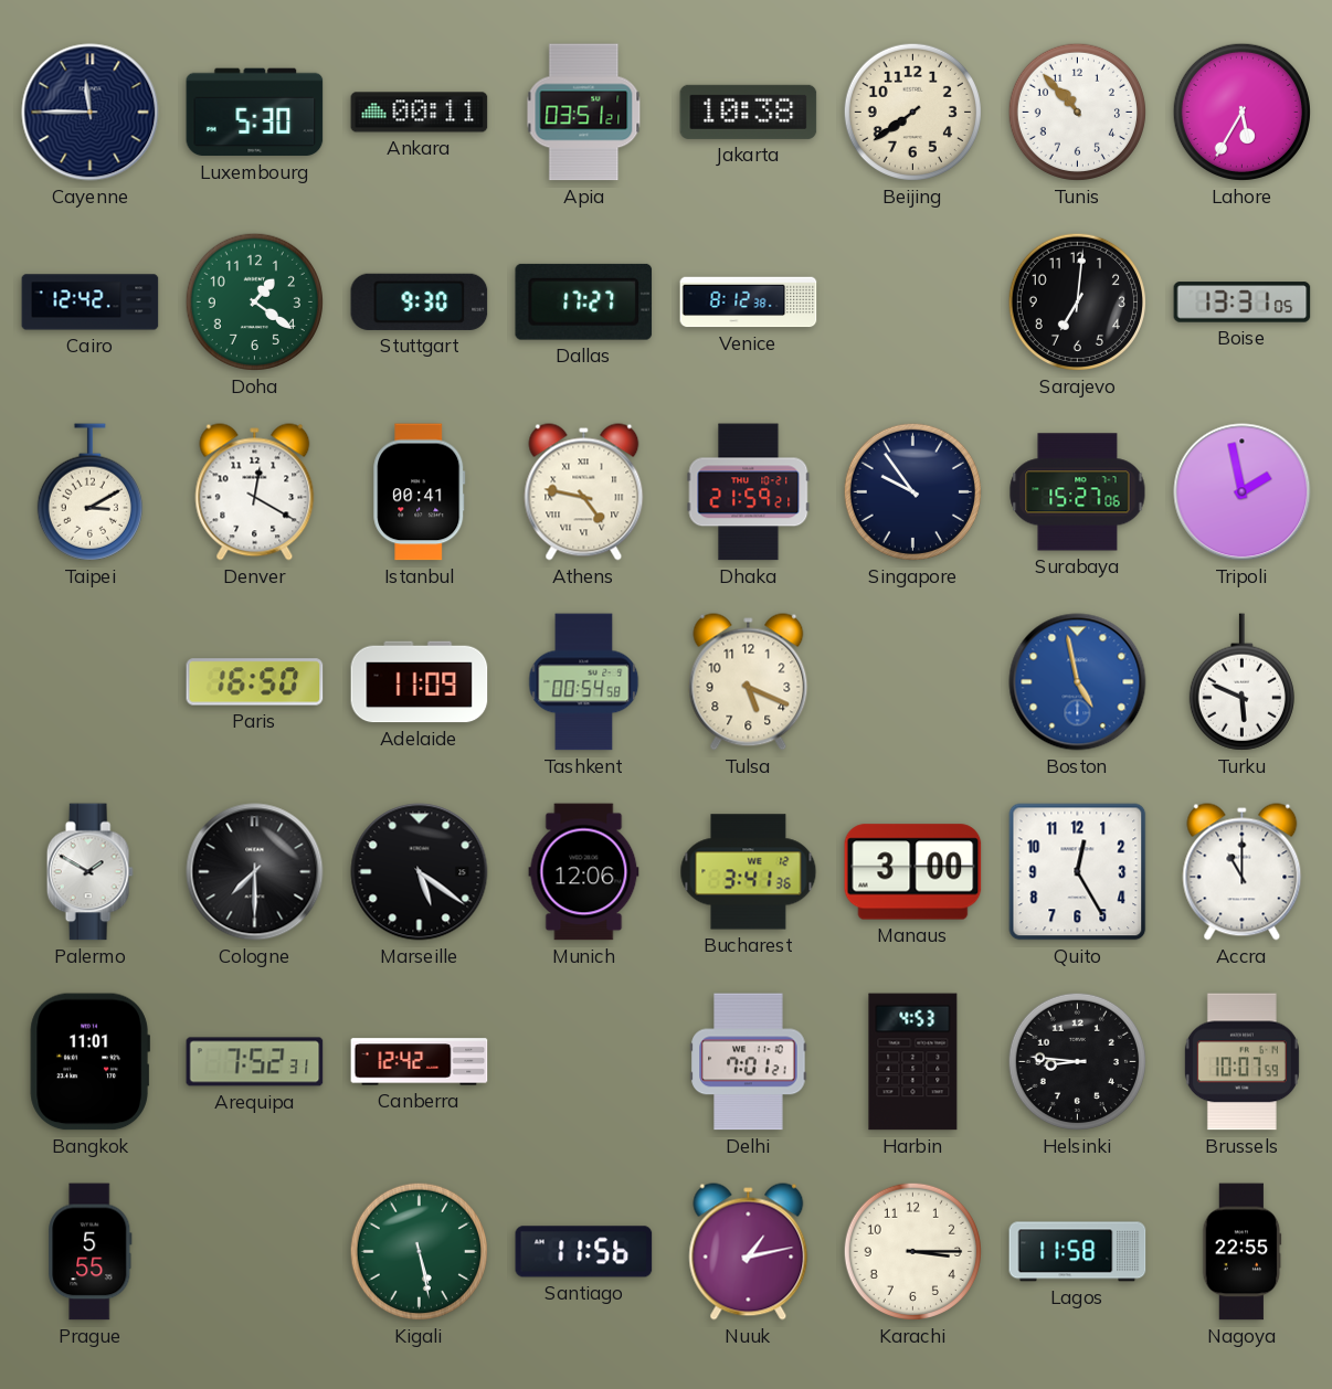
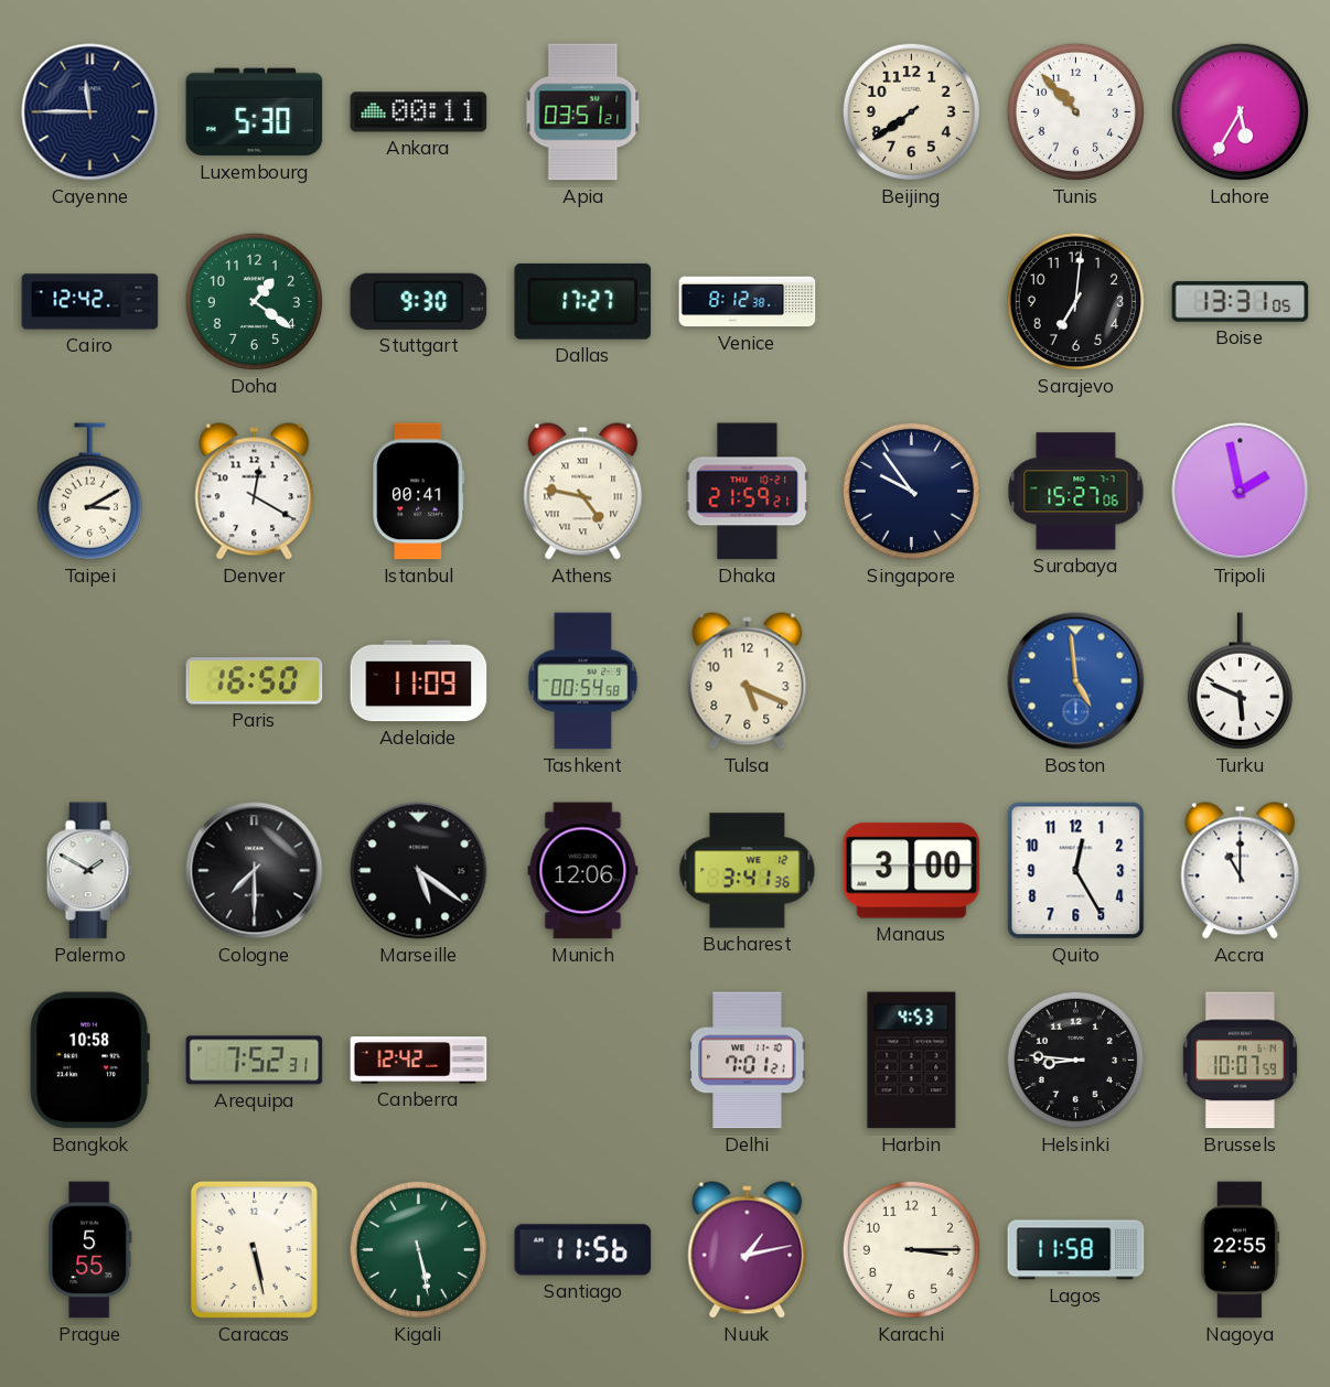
Jakarta: 10:38 -> none (749, 112)
Boston: 4:58 -> 4:59 (1076, 681)
Bangkok: 11:01 -> 10:58 (89, 1061)
Caracas: none -> 5:28 (254, 1249)
